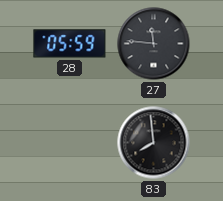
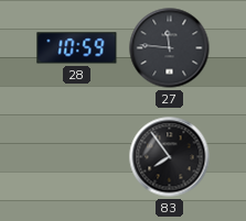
28: 05:59 -> 10:59 (77, 48)
83: 7:59 -> 7:54 (170, 157)
